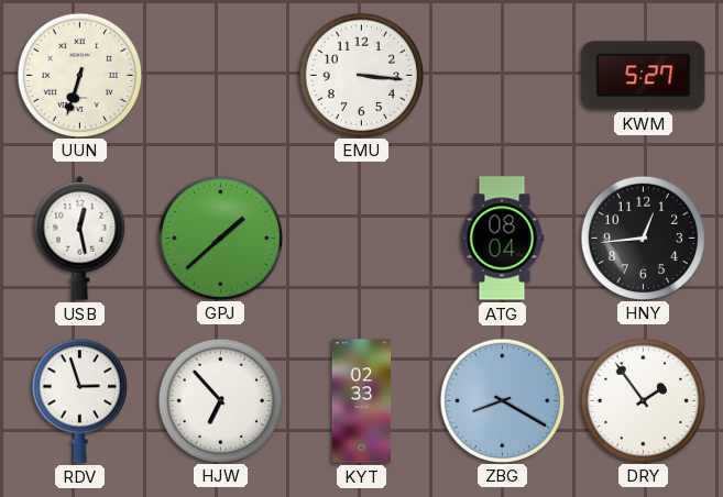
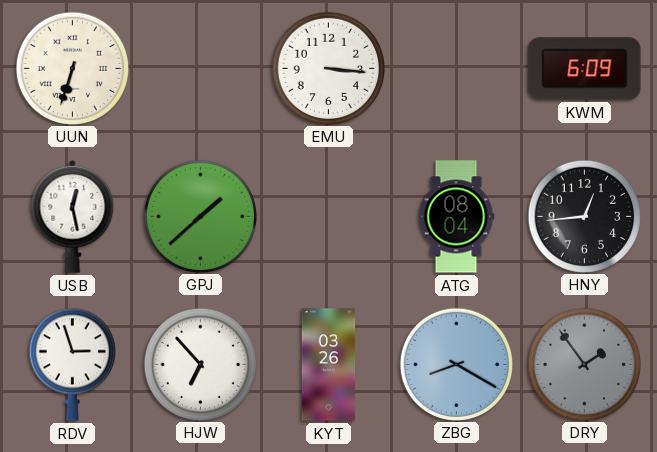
KWM: 5:27 -> 6:09 (585, 69)
KYT: 02:33 -> 03:26 (329, 365)
DRY dial: white -> grey (584, 364)
